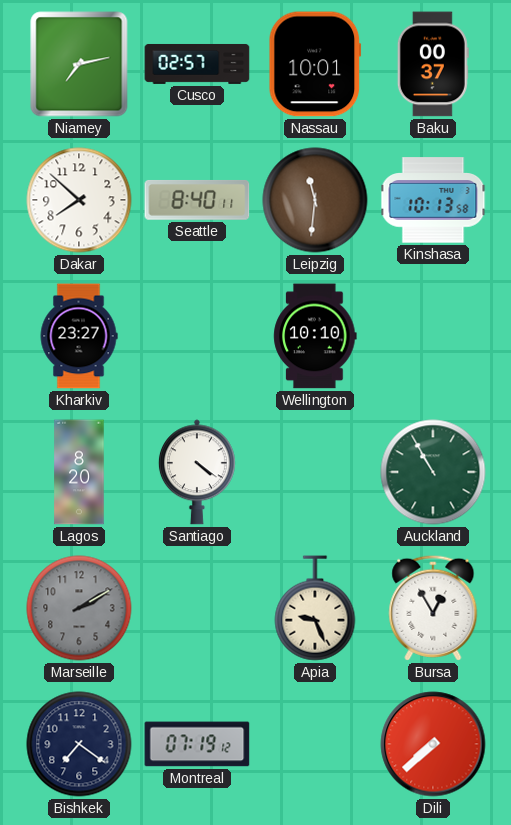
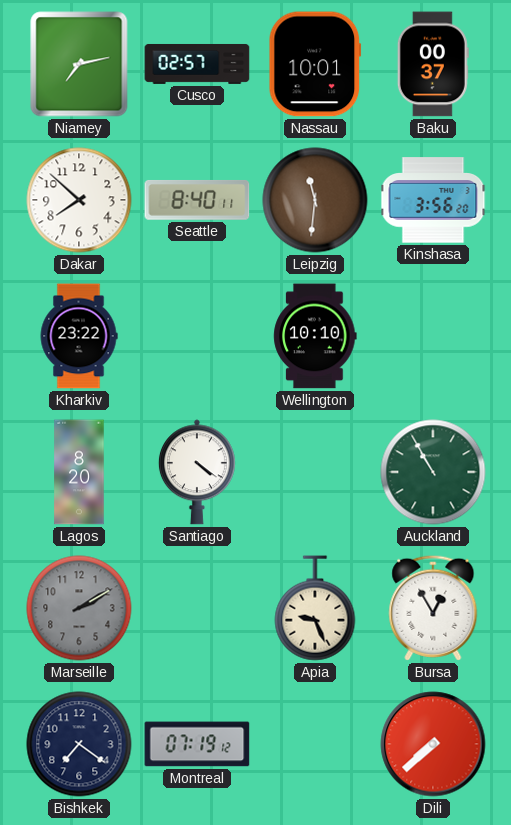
Kinshasa: 10:13 -> 3:56 (433, 200)
Kharkiv: 23:27 -> 23:22 (79, 336)
